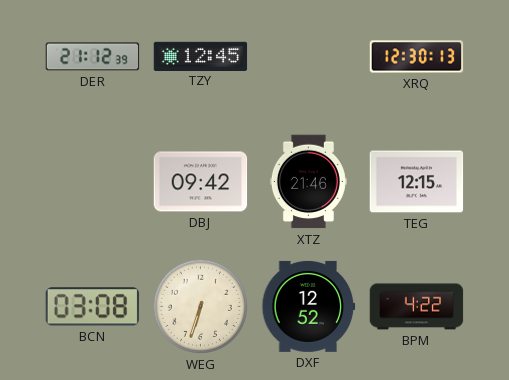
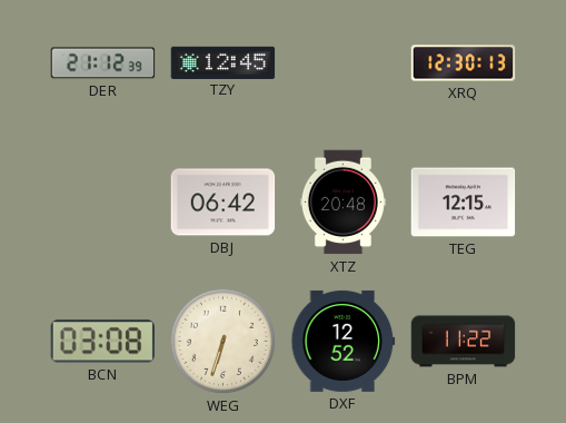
DBJ: 09:42 -> 06:42 (224, 203)
XTZ: 21:46 -> 20:48 (342, 203)
BPM: 4:22 -> 11:22 (464, 342)
